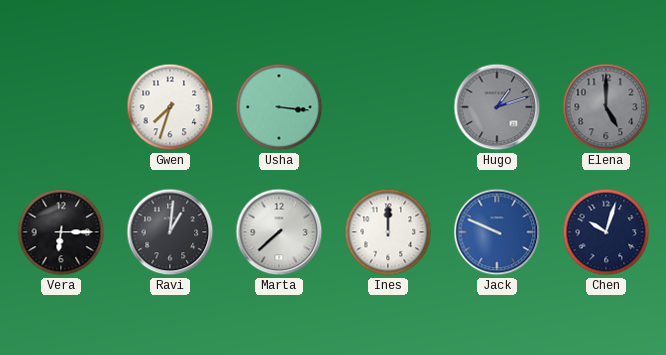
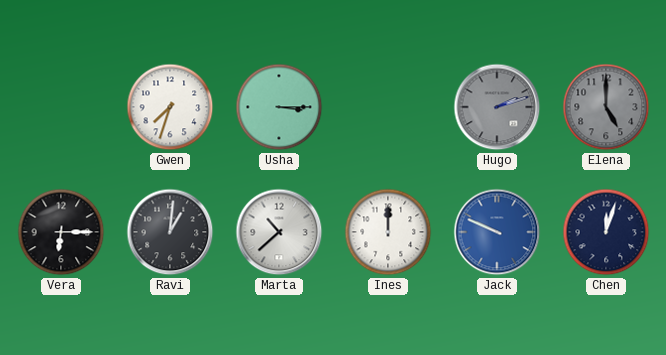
Usha: 3:16 -> 3:15 (279, 107)
Hugo: 1:12 -> 2:12 (497, 107)
Marta: 7:38 -> 10:38 (279, 232)
Chen: 10:03 -> 12:03 (606, 232)
